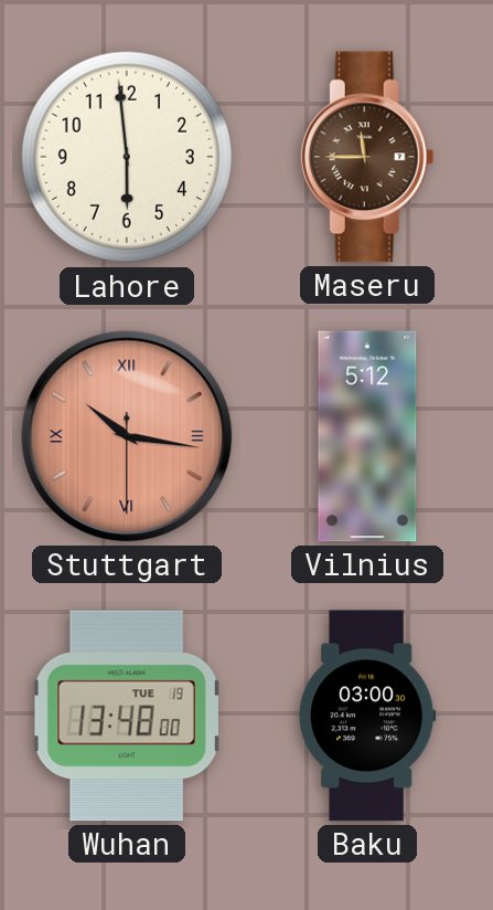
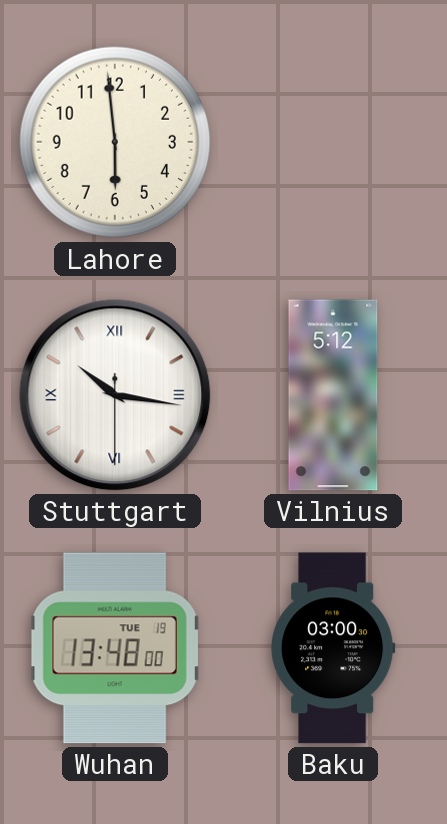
Maseru: 11:45 -> none (367, 157)
Stuttgart dial: salmon -> white (115, 395)
